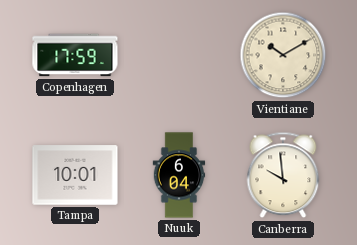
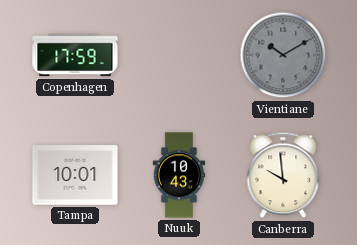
Vientiane dial: cream -> grey (283, 55)
Nuuk: 6:04 -> 10:43 (179, 175)
